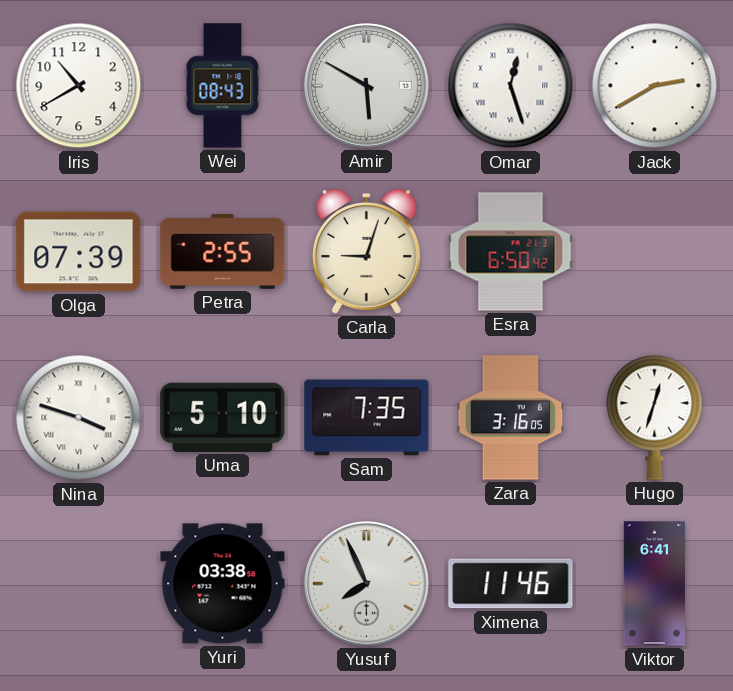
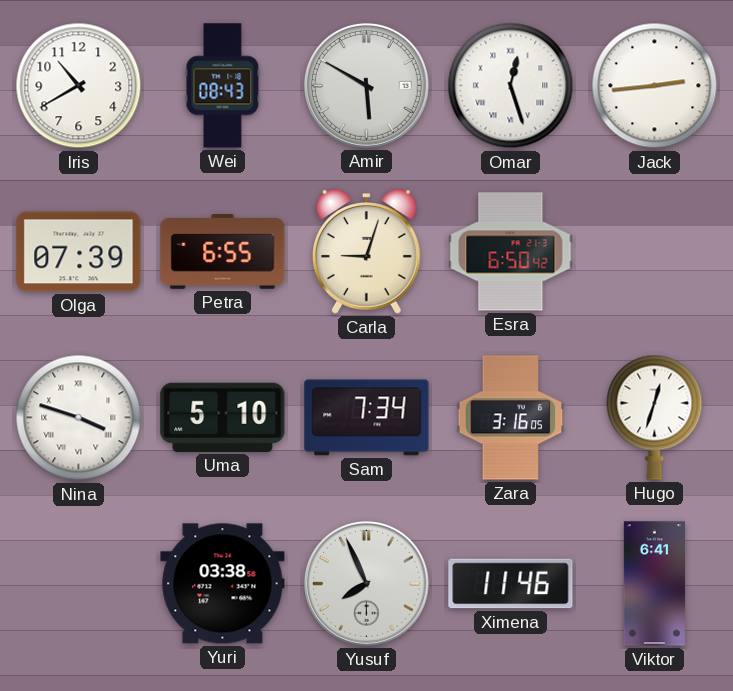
Jack: 2:40 -> 2:44 (655, 86)
Petra: 2:55 -> 6:55 (223, 252)
Sam: 7:35 -> 7:34 (367, 418)
